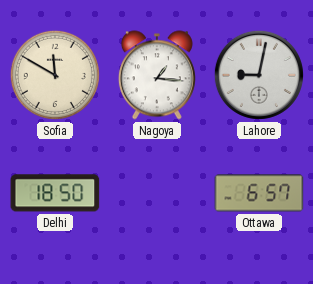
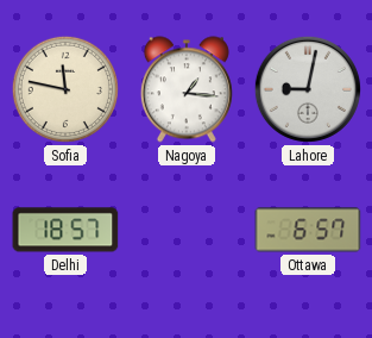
Sofia: 11:50 -> 11:47 (65, 89)
Delhi: 18:50 -> 18:57 (65, 230)
